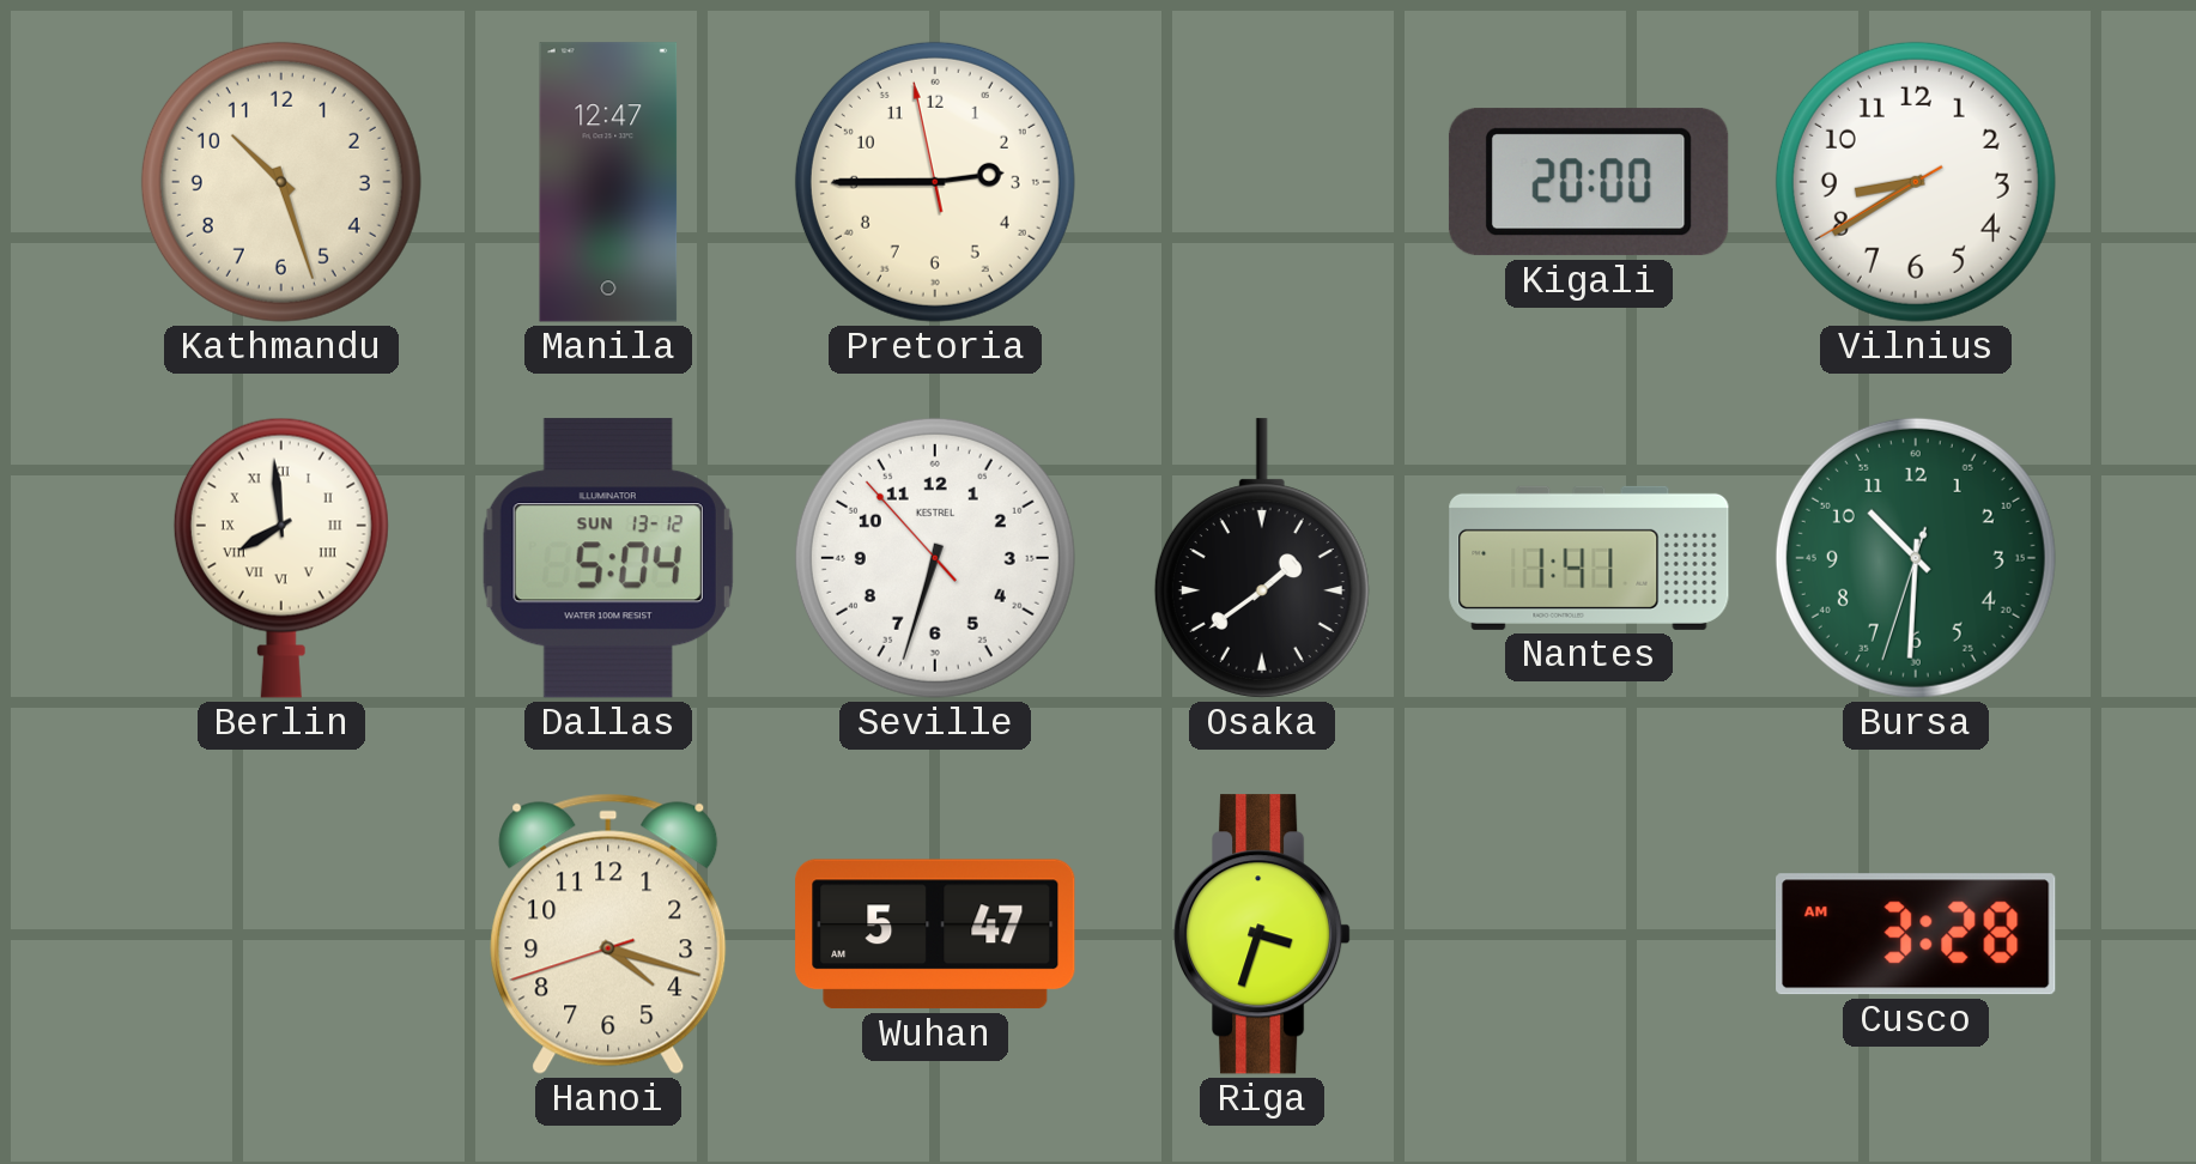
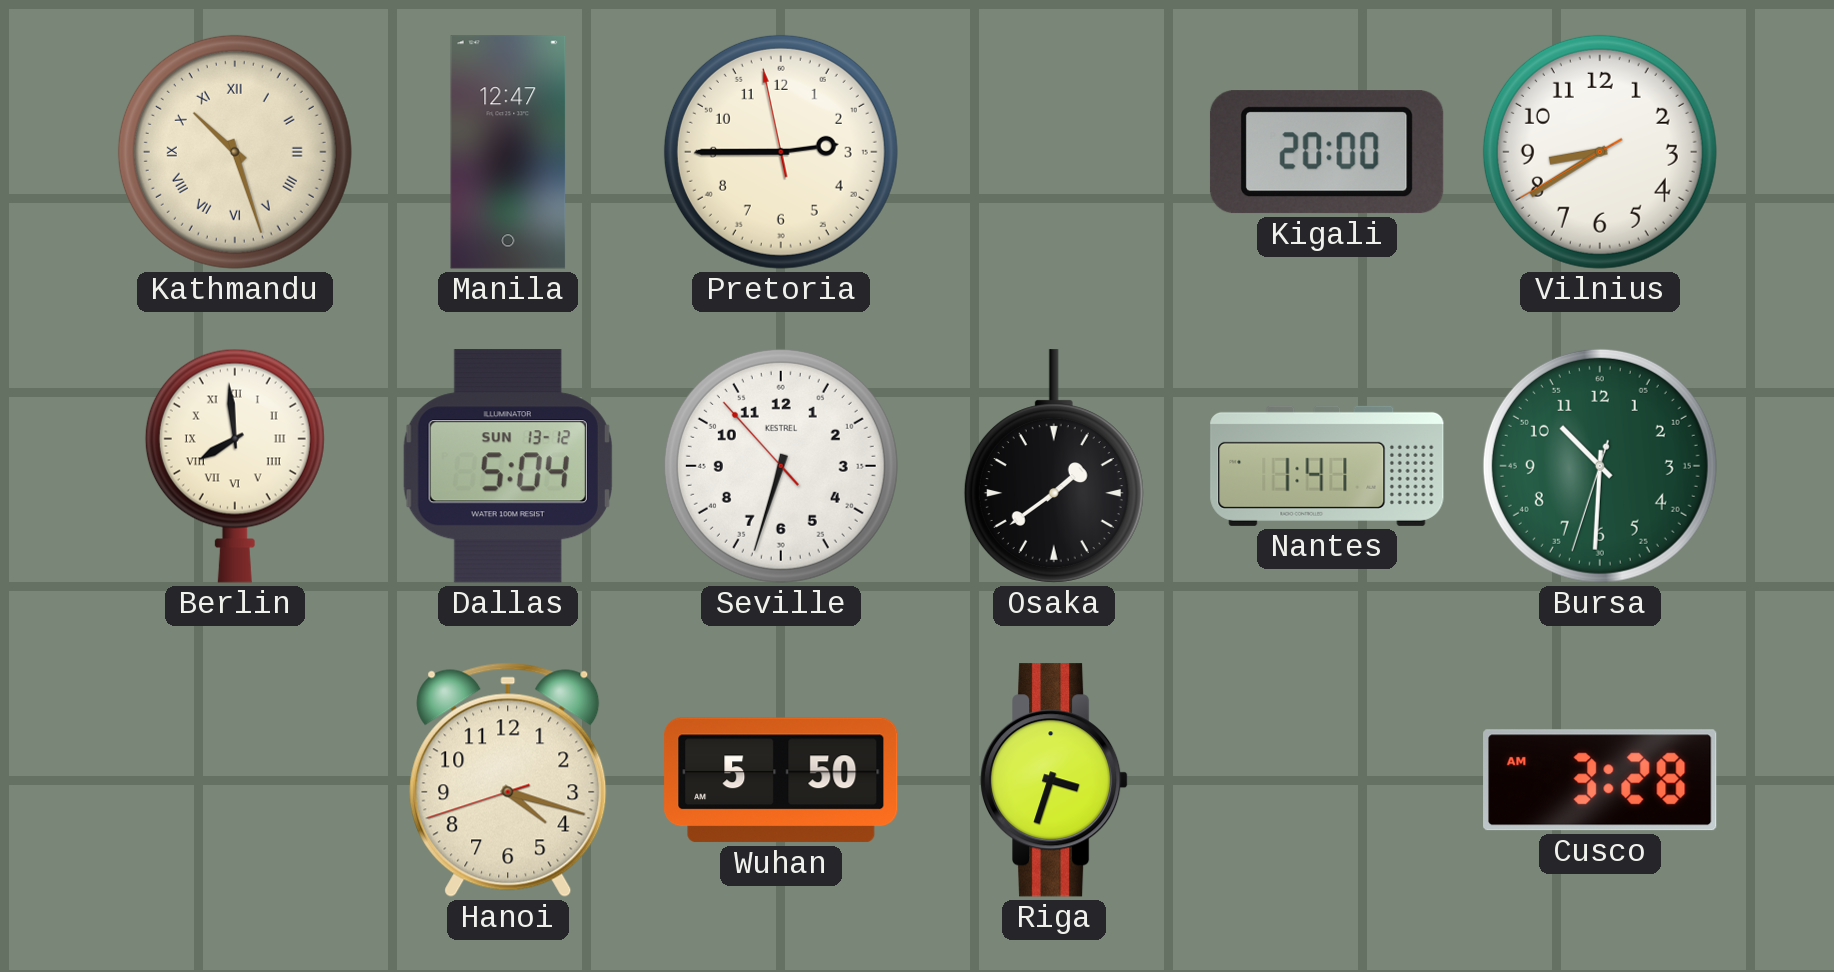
Kathmandu numerals: Arabic -> Roman (235, 152)
Wuhan: 5:47 -> 5:50 (781, 780)
